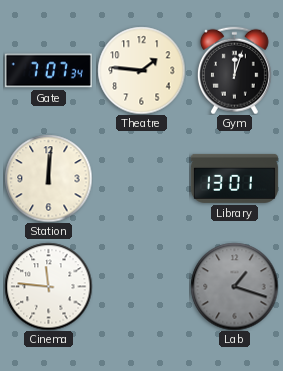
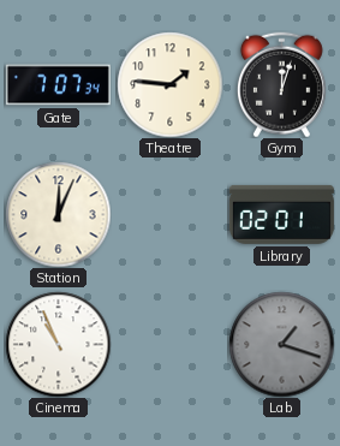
Station: 12:01 -> 12:04 (58, 214)
Library: 13:01 -> 02:01 (281, 214)
Cinema: 11:46 -> 10:56 (58, 344)
